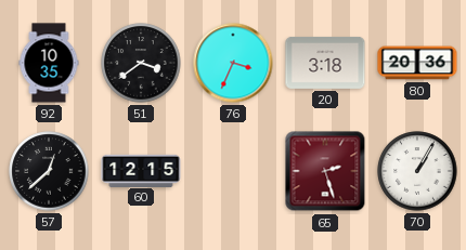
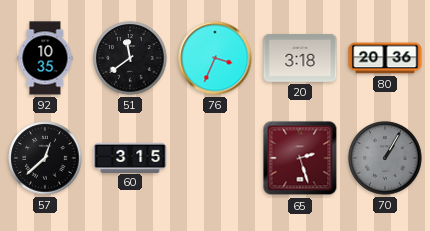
51: 3:39 -> 11:39 (130, 58)
60: 12:15 -> 3:15 (130, 157)
70 dial: white -> grey (385, 158)
